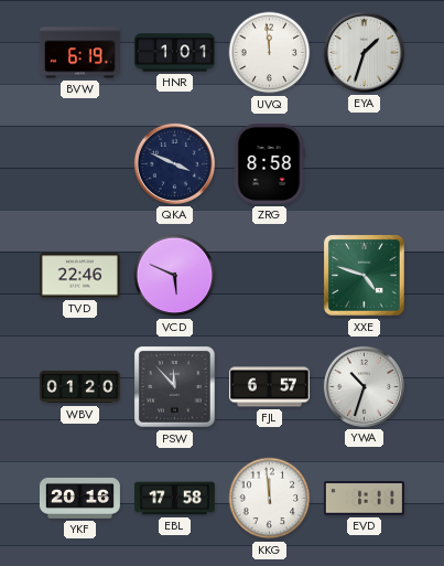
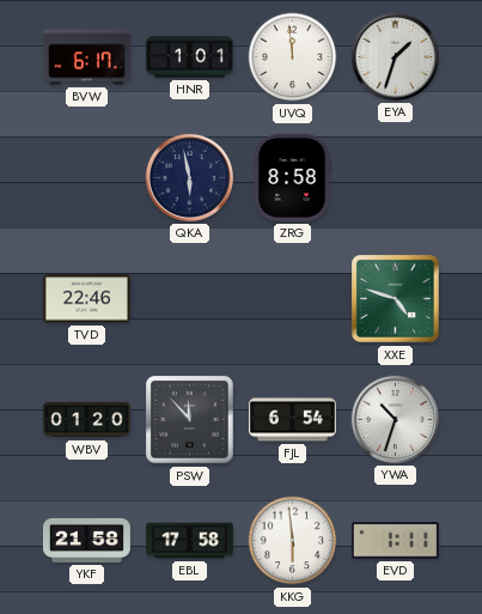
BVW: 6:19 -> 6:17 (86, 57)
QKA: 3:49 -> 5:58 (189, 177)
VCD: 5:49 -> none (175, 276)
FJL: 6:57 -> 6:54 (292, 420)
YKF: 20:16 -> 21:58 (86, 540)
KKG: 11:59 -> 5:59 (293, 541)
